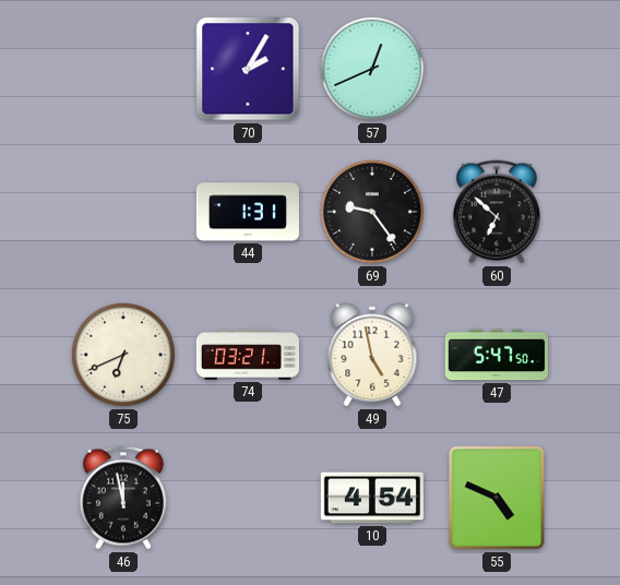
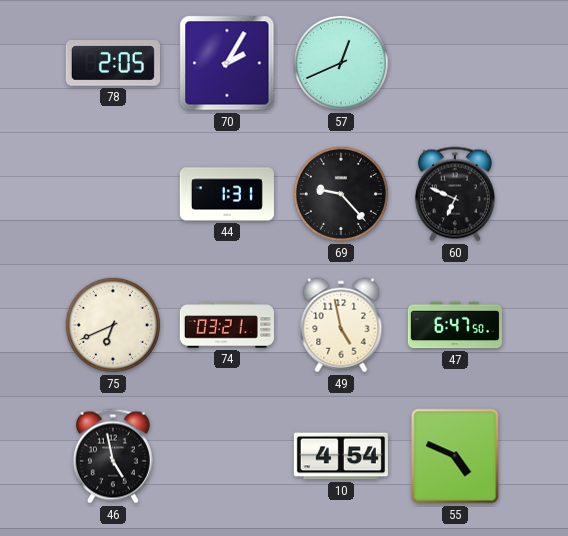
78: none -> 2:05 (113, 63)
69: 9:24 -> 9:23 (341, 194)
60: 6:52 -> 6:49 (455, 194)
47: 5:47 -> 6:47 (455, 325)
46: 11:58 -> 4:58 (113, 456)
